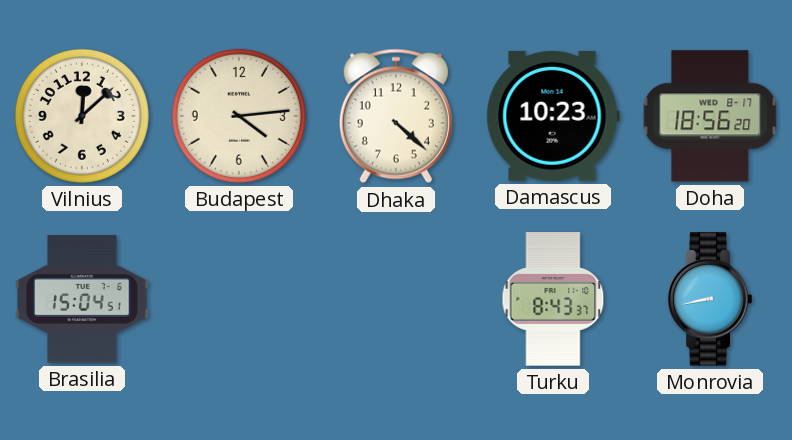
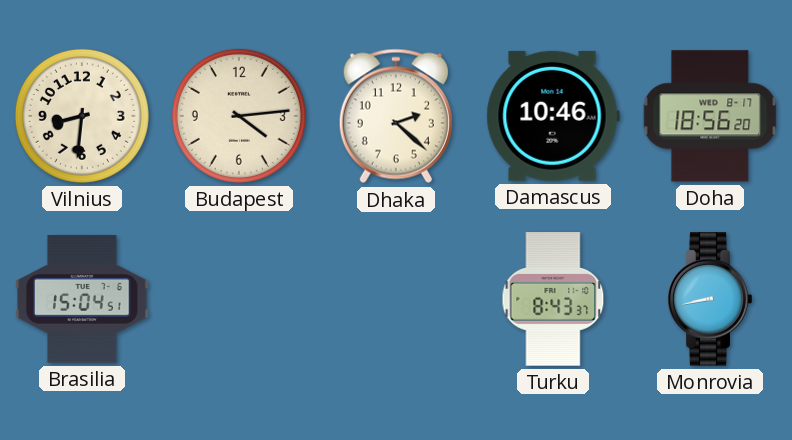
Vilnius: 12:08 -> 8:31 (82, 116)
Dhaka: 4:22 -> 2:22 (396, 116)
Damascus: 10:23 -> 10:46 (553, 116)
